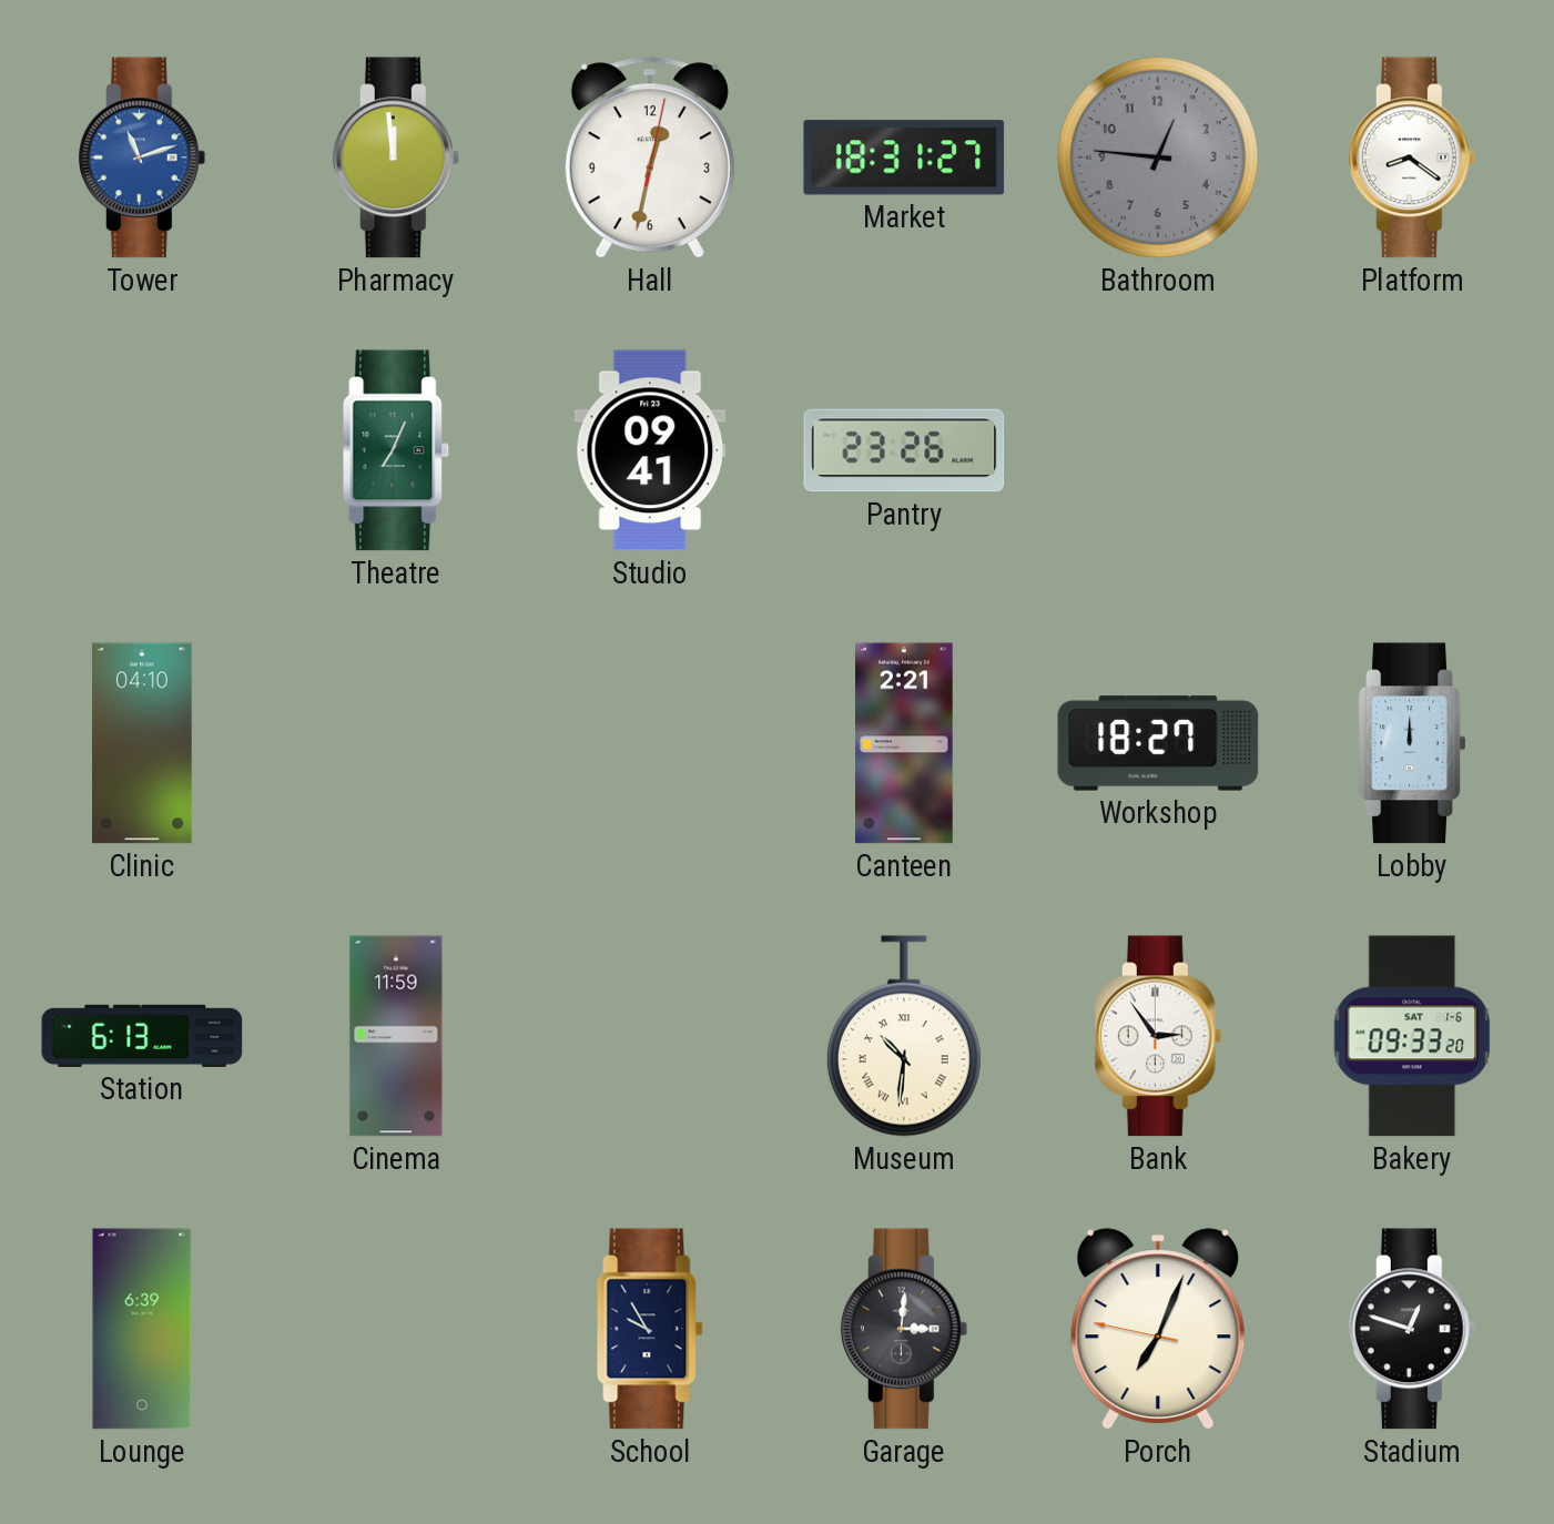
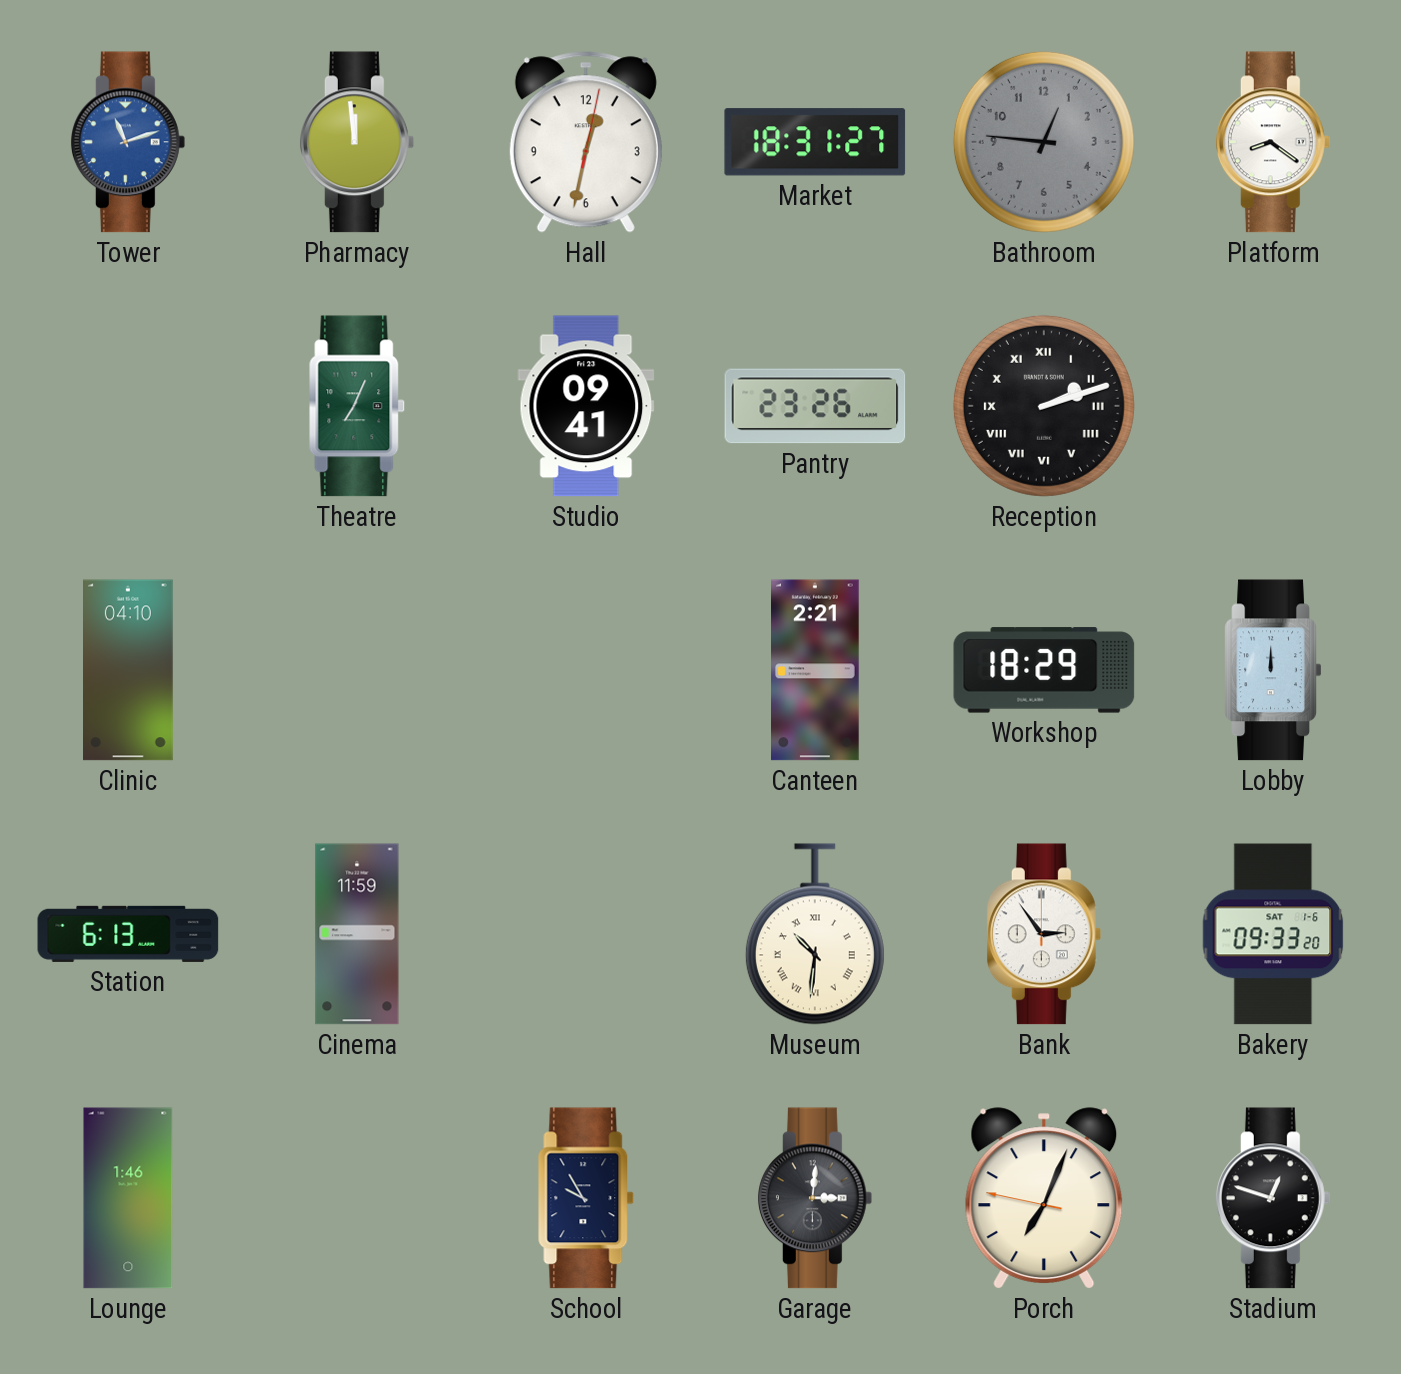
Reception: none -> 2:12 (1044, 406)
Workshop: 18:27 -> 18:29 (1044, 670)
Lounge: 6:39 -> 1:46 (128, 1198)
